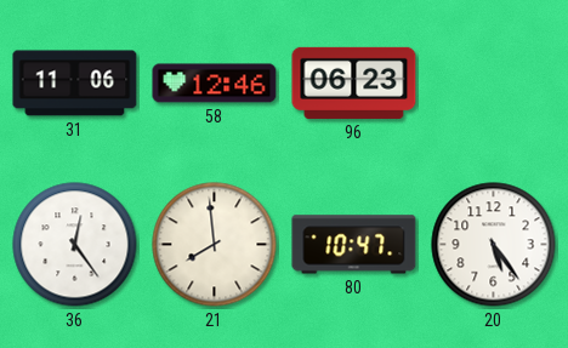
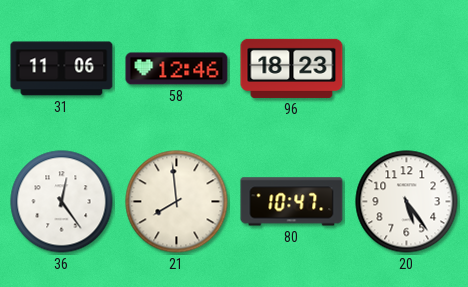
96: 06:23 -> 18:23 (292, 68)
